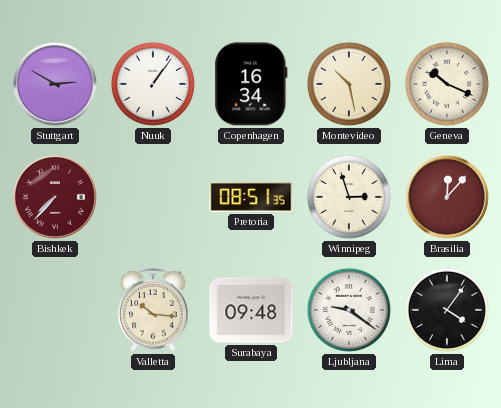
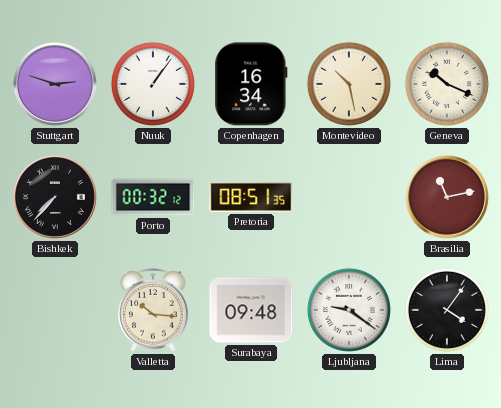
Stuttgart: 2:50 -> 2:48 (55, 84)
Bishkek dial: burgundy -> black (55, 197)
Porto: none -> 00:32 (153, 197)
Winnipeg: 2:57 -> none (349, 197)
Brasilia: 12:07 -> 11:13 (447, 197)
